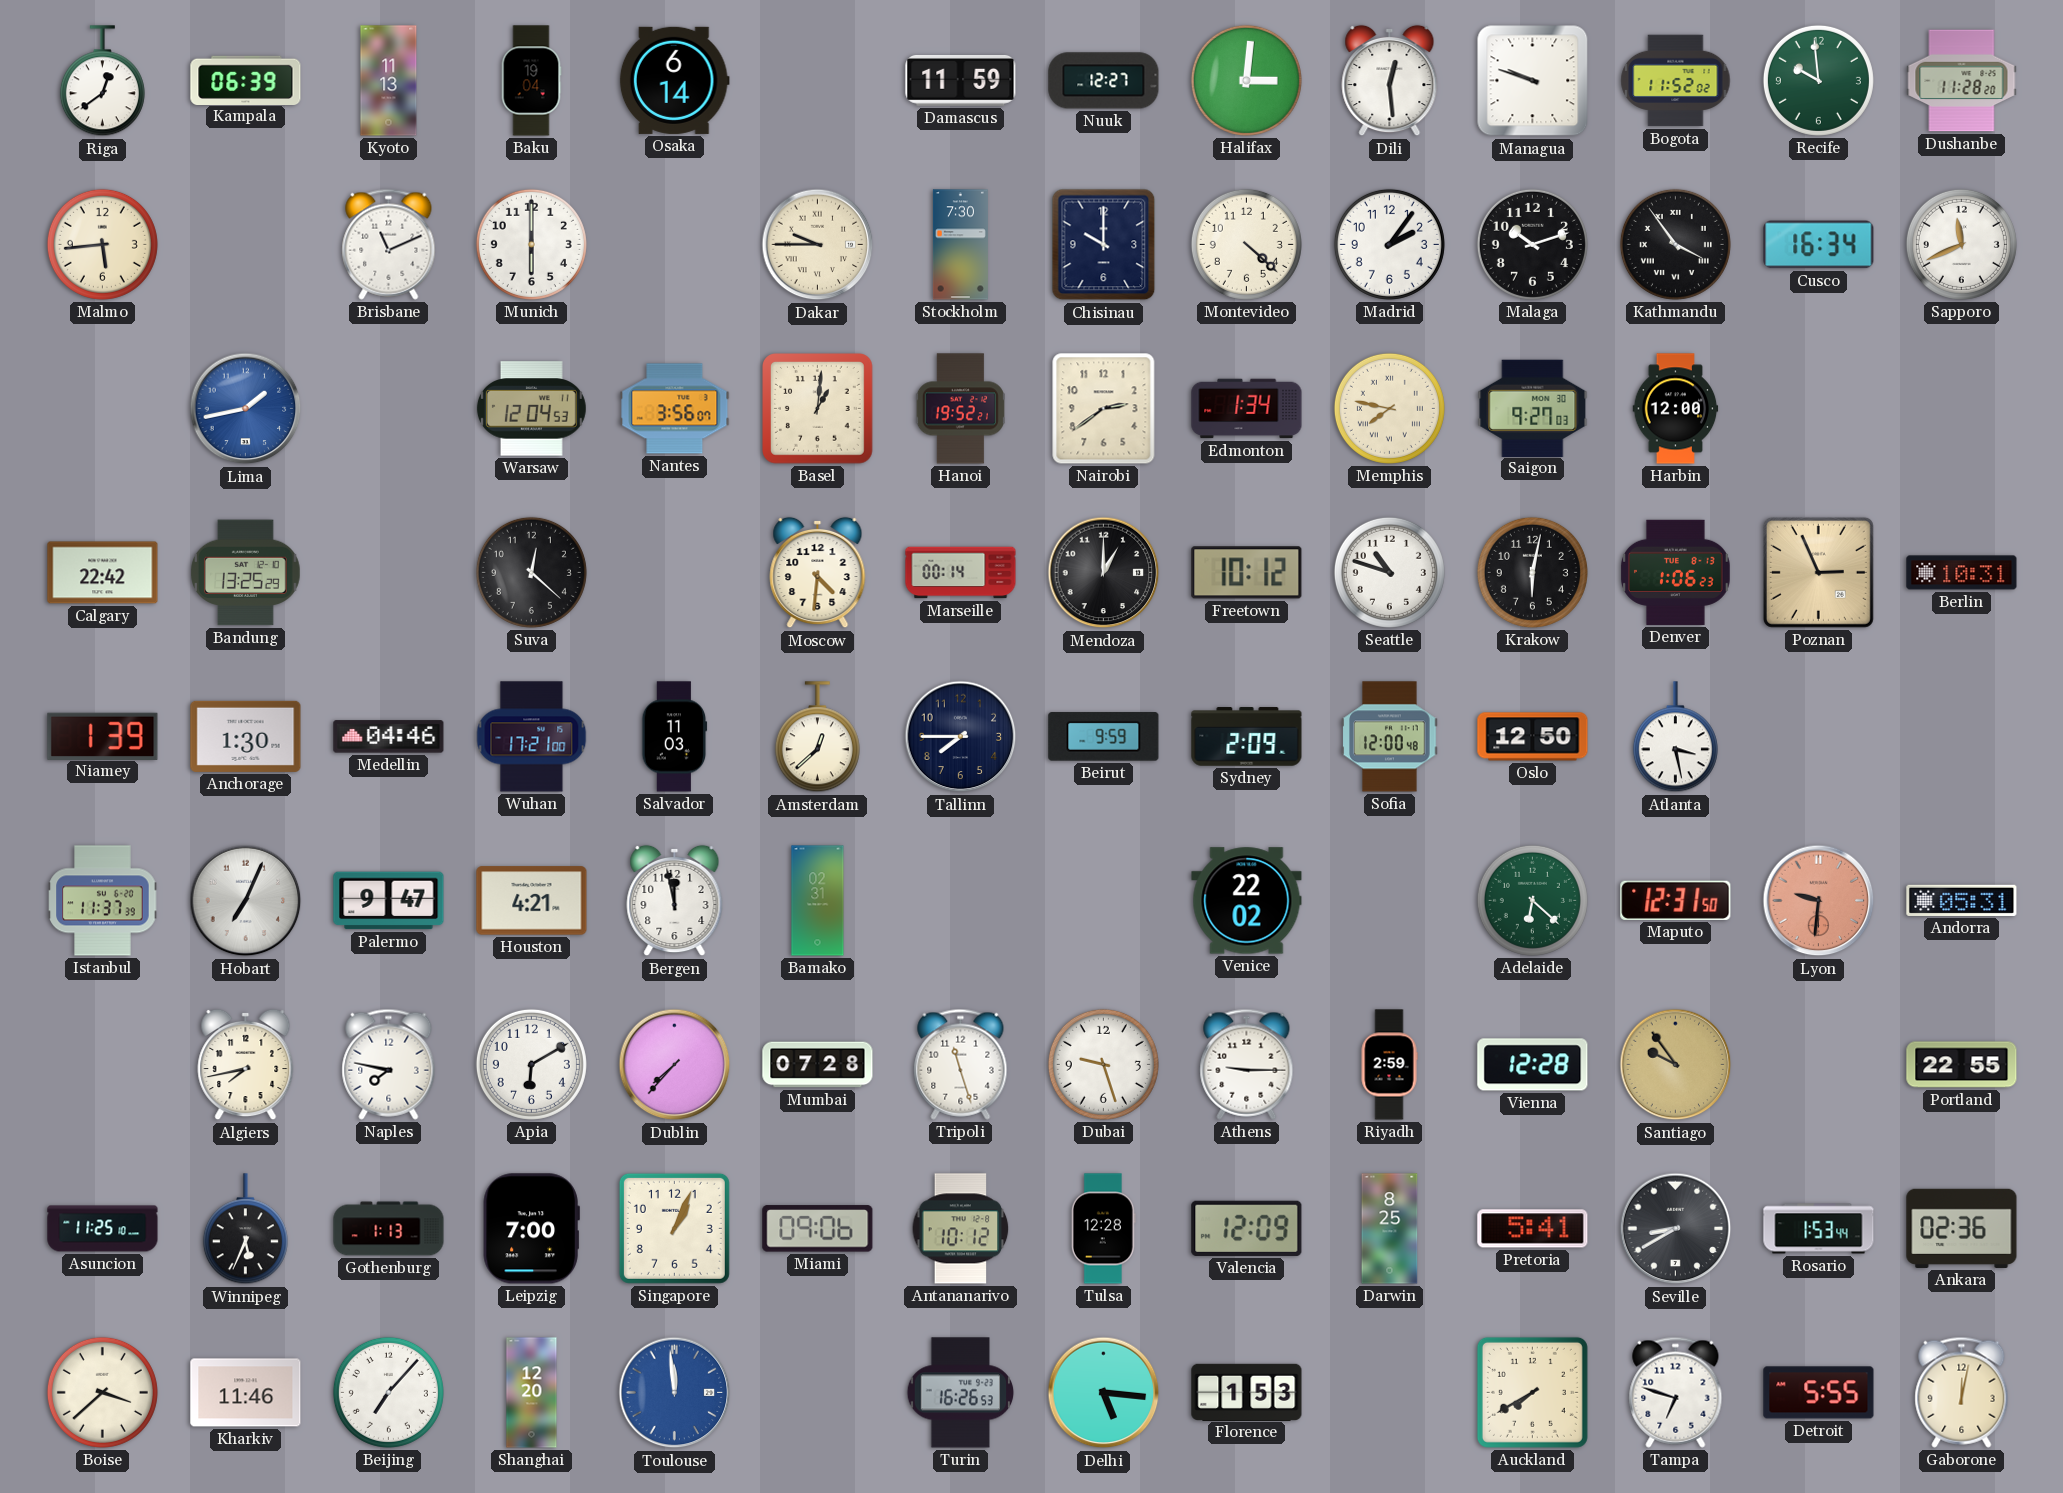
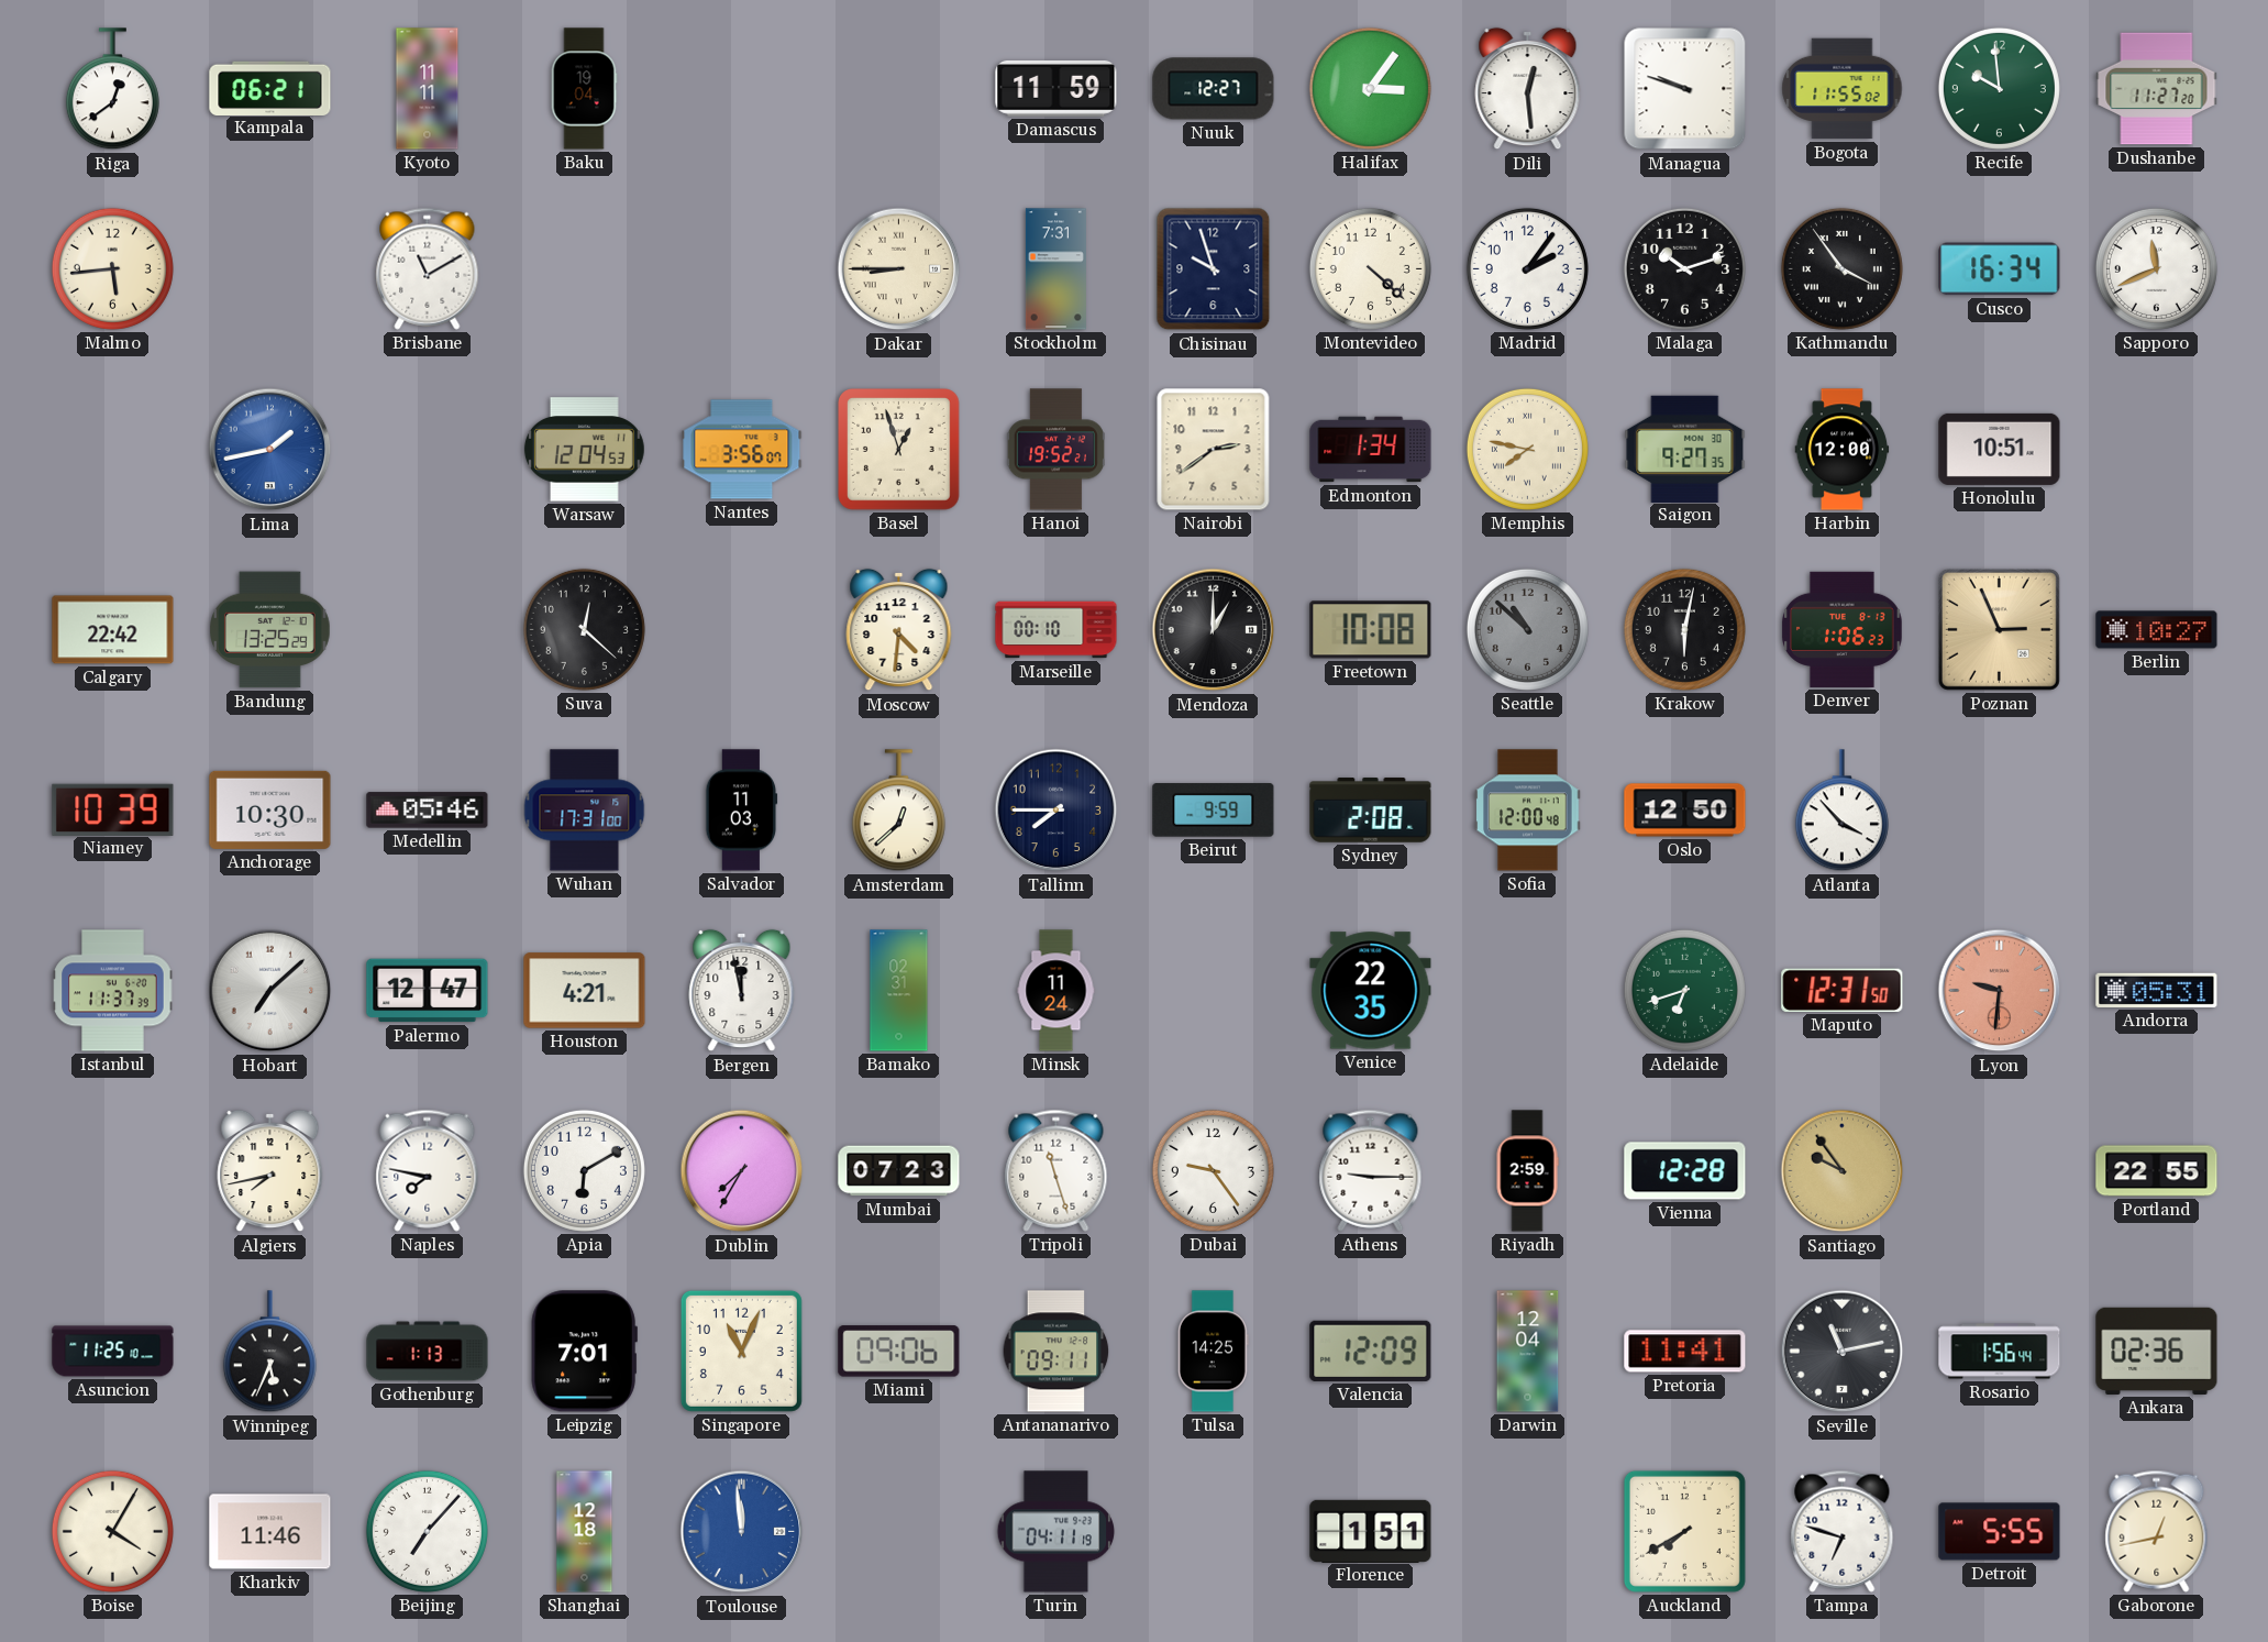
Kampala: 06:39 -> 06:21 (270, 88)
Kyoto: 11:13 -> 11:11 (428, 89)
Osaka: 6:14 -> none (674, 80)
Halifax: 3:01 -> 3:06 (1370, 88)
Bogota: 11:52 -> 11:55 (1843, 89)
Dushanbe: 11:28 -> 11:27 (2157, 89)
Brisbane: 11:11 -> 11:10 (428, 268)
Munich: 6:00 -> none (531, 244)
Dakar: 9:45 -> 8:45 (899, 269)
Stockholm: 7:30 -> 7:31 (1055, 269)
Chisinau: 10:00 -> 9:57 (1214, 269)
Basel: 1:01 -> 12:57 (899, 450)
Saigon: 9:27:03 -> 9:27:35 (1685, 449)
Honolulu: none -> 10:51 (2000, 449)
Marseille: 00:14 -> 00:10 (1056, 630)
Freetown: 10:12 -> 10:08 (1371, 630)
Seattle: 10:48 -> 10:52 (1527, 629)
Seattle dial: white -> grey (1527, 629)
Berlin: 10:31 -> 10:27 (2157, 630)
Niamey: 1:39 -> 10:39 (113, 809)
Anchorage: 1:30 -> 10:30 (270, 809)
Medellin: 04:46 -> 05:46 (428, 811)
Wuhan: 17:21 -> 17:31 (585, 811)
Sydney: 2:09 -> 2:08 (1371, 811)
Atlanta: 3:28 -> 3:53 (1841, 811)
Hobart: 7:04 -> 7:08 (270, 991)
Palermo: 9:47 -> 12:47 (428, 991)
Minsk: none -> 11:24 (1056, 991)
Venice: 22:02 -> 22:35 (1371, 991)
Adelaide: 6:22 -> 6:42 (1684, 990)
Dublin: 7:37 -> 7:35 (742, 1171)
Mumbai: 07:28 -> 07:23 (899, 1171)
Dubai: 9:27 -> 9:24 (1213, 1170)
Leipzig: 7:00 -> 7:01 (584, 1352)
Singapore: 1:04 -> 11:04 (741, 1351)
Antananarivo: 10:12 -> 09:11 (1056, 1352)
Tulsa: 12:28 -> 14:25 (1213, 1352)
Darwin: 8:25 -> 12:04 (1528, 1352)
Pretoria: 5:41 -> 11:41 (1685, 1352)
Seville: 8:40 -> 11:13 (1843, 1352)
Rosario: 1:53 -> 1:56 (2000, 1352)
Boise: 3:38 -> 4:05 (112, 1531)
Shanghai: 12:20 -> 12:18 (585, 1532)
Turin: 16:26 -> 04:11 (1056, 1532)
Delhi: 5:16 -> none (1104, 1393)
Florence: 1:53 -> 1:51 (1371, 1531)
Gaborone: 12:02 -> 12:43 (2157, 1531)
